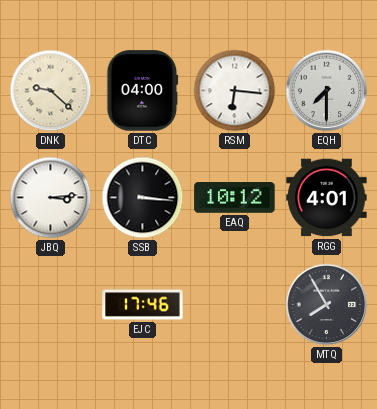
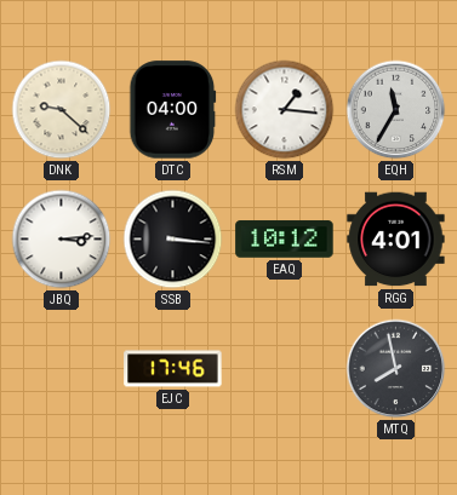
RSM: 6:16 -> 1:16 (285, 110)
EQH: 7:30 -> 11:35 (396, 110)
MTQ: 7:55 -> 7:58 (396, 369)
